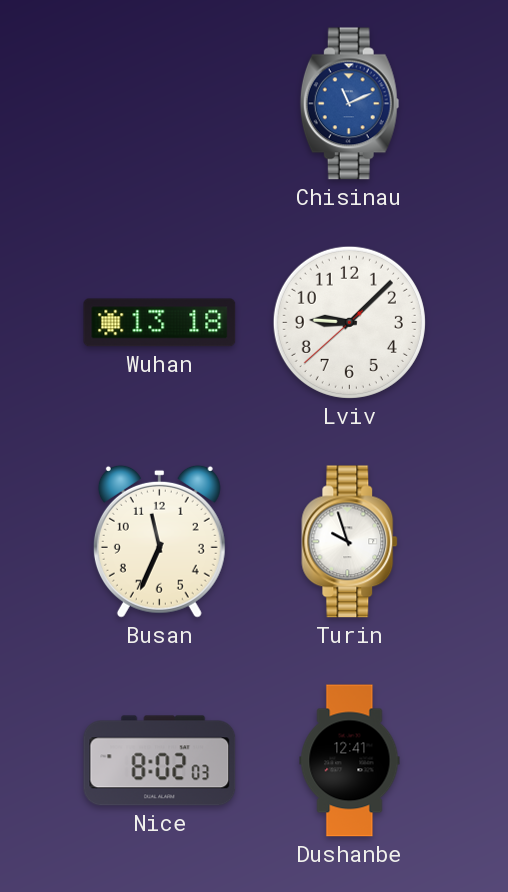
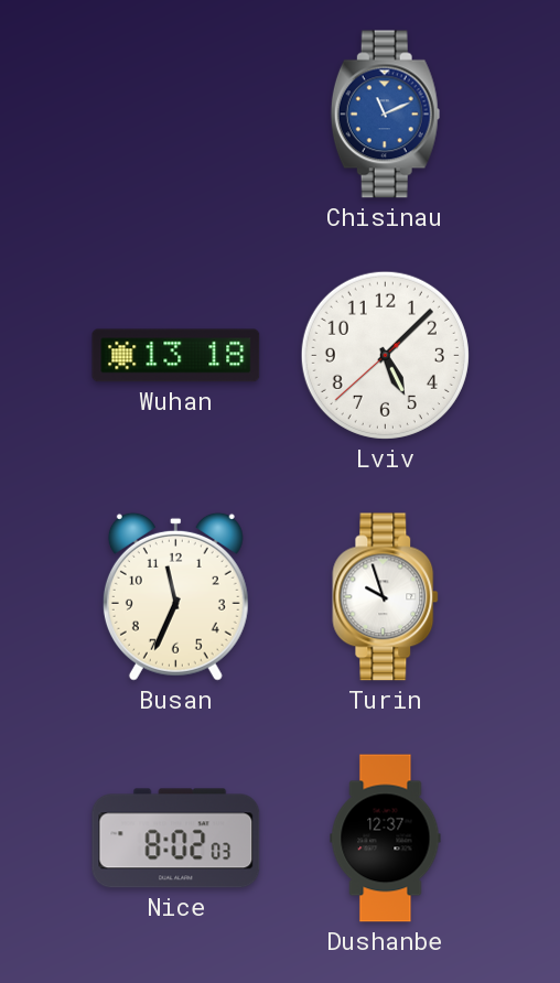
Lviv: 9:07 -> 5:07 (385, 355)
Dushanbe: 12:41 -> 12:37 (386, 839)
